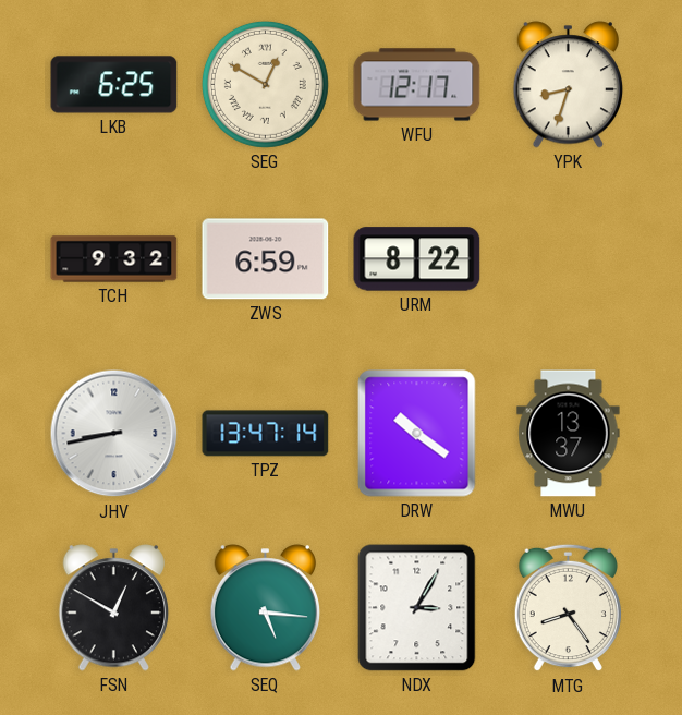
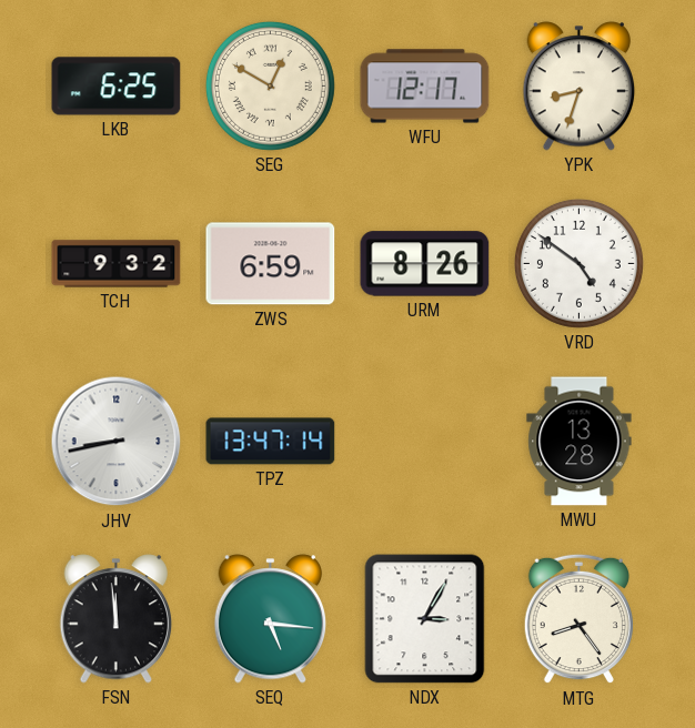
URM: 8:22 -> 8:26 (425, 264)
VRD: none -> 4:51 (578, 263)
DRW: 10:21 -> none (417, 434)
MWU: 13:37 -> 13:28 (580, 442)
FSN: 12:50 -> 11:59 (117, 619)
